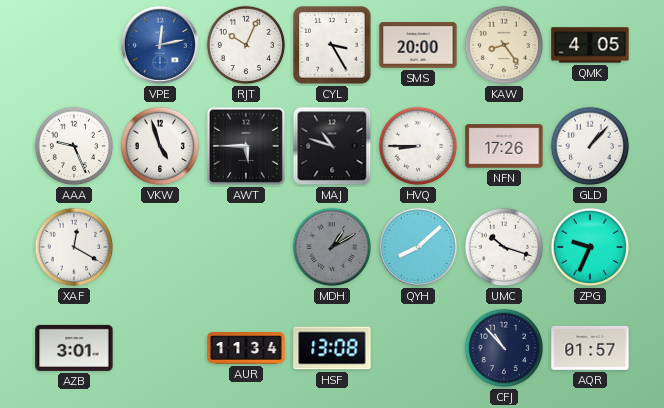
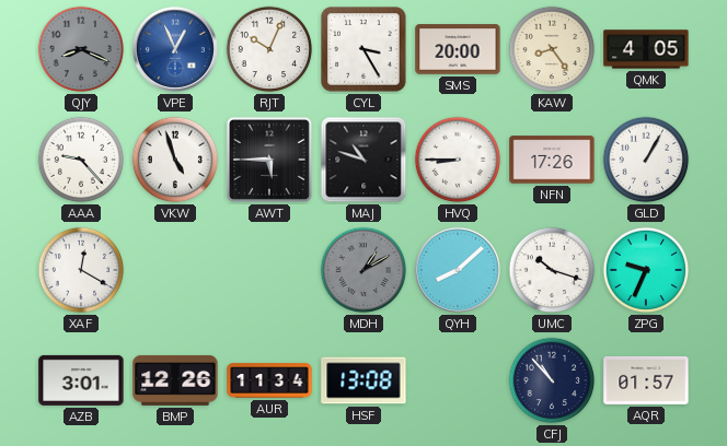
QJY: none -> 8:19 (81, 49)
VPE: 12:13 -> 12:56 (175, 49)
AAA: 9:26 -> 9:23 (81, 160)
GLD: 1:07 -> 1:05 (646, 160)
BMP: none -> 12:26 (175, 380)
